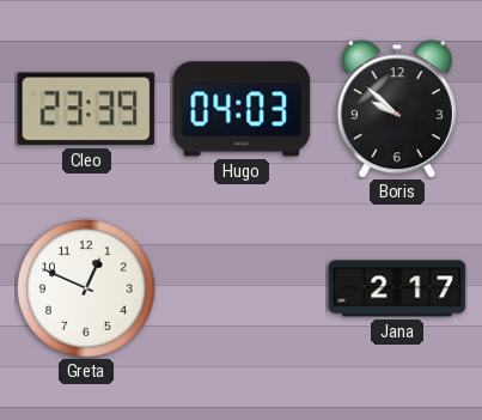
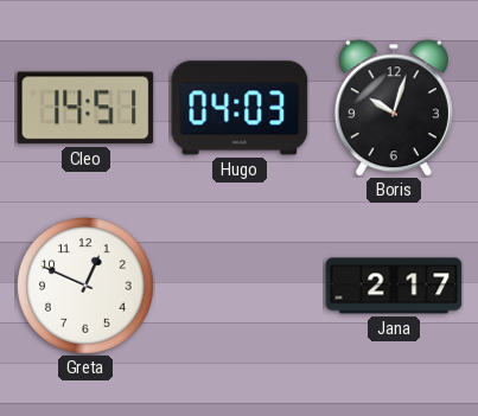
Cleo: 23:39 -> 14:51 (85, 108)
Boris: 9:52 -> 10:03 (394, 108)
